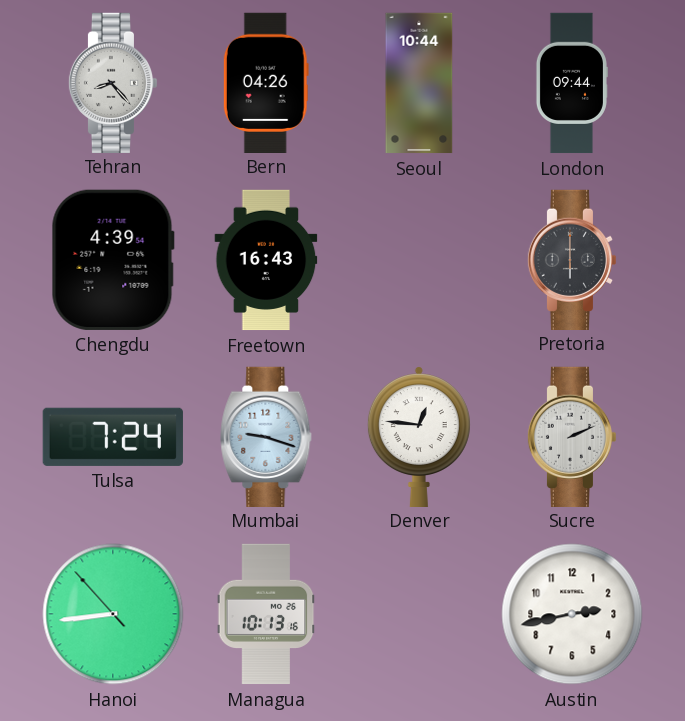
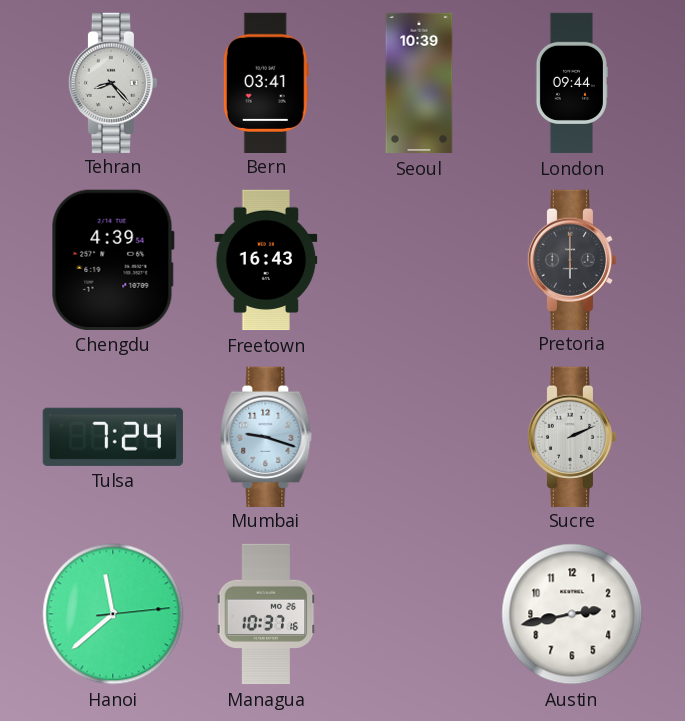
Bern: 04:26 -> 03:41 (266, 82)
Seoul: 10:44 -> 10:39 (419, 83)
Denver: 12:46 -> none (419, 436)
Hanoi: 8:43 -> 11:38 (113, 614)
Managua: 10:13 -> 10:37 (266, 614)
